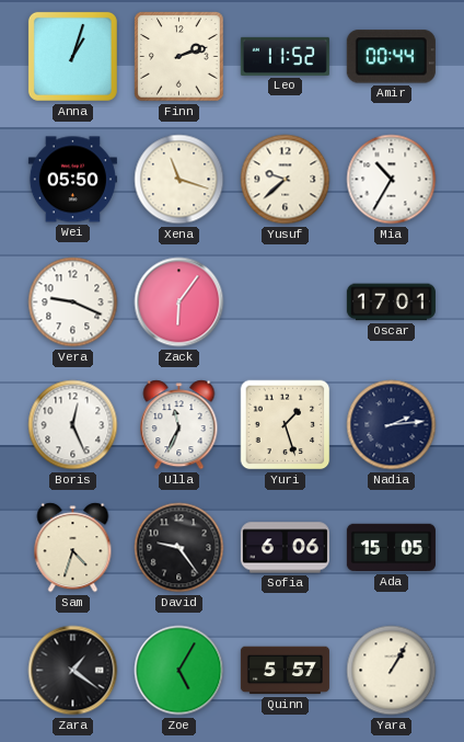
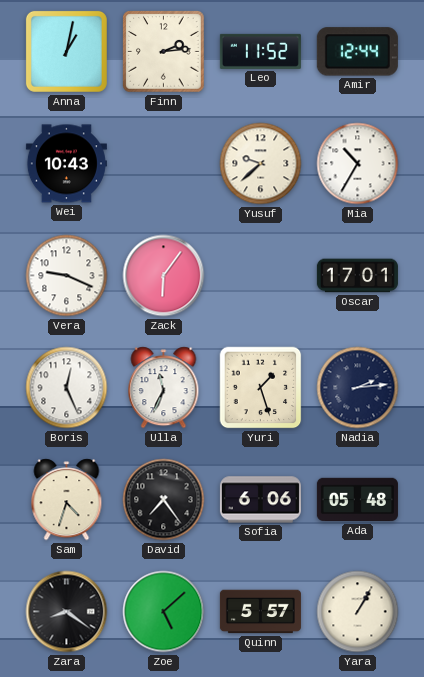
Anna: 1:03 -> 1:02 (66, 51)
Finn: 2:12 -> 2:14 (164, 52)
Amir: 00:44 -> 12:44 (357, 52)
Wei: 05:50 -> 10:43 (66, 164)
Xena: 11:18 -> none (179, 180)
David: 9:24 -> 7:24 (164, 500)
Ada: 15:05 -> 05:48 (357, 500)
Zara: 1:21 -> 8:21 (67, 612)
Zoe: 5:05 -> 5:08 (164, 612)
